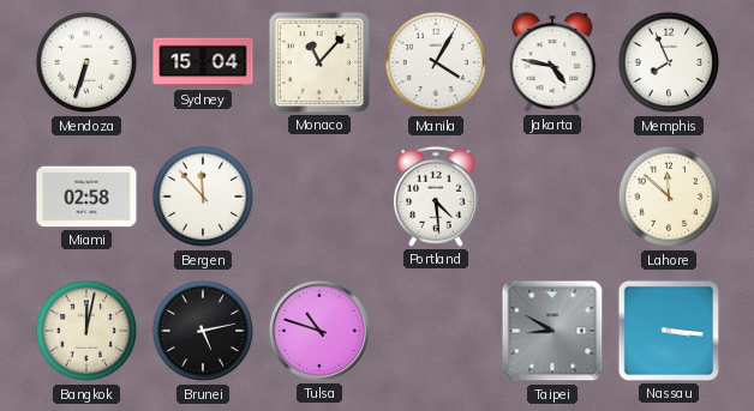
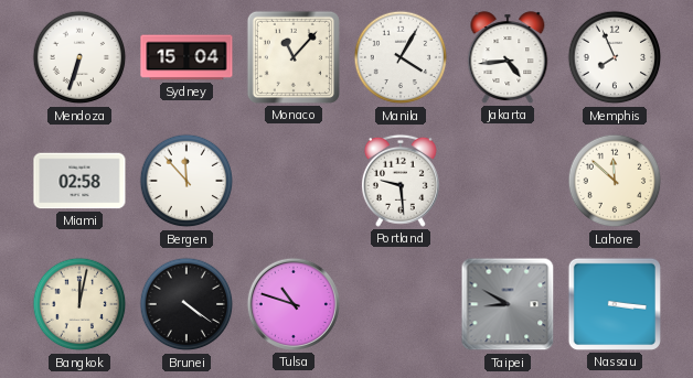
Jakarta: 4:47 -> 4:44 (508, 57)
Portland: 4:29 -> 9:29 (401, 181)
Brunei: 5:13 -> 4:21 (186, 304)
